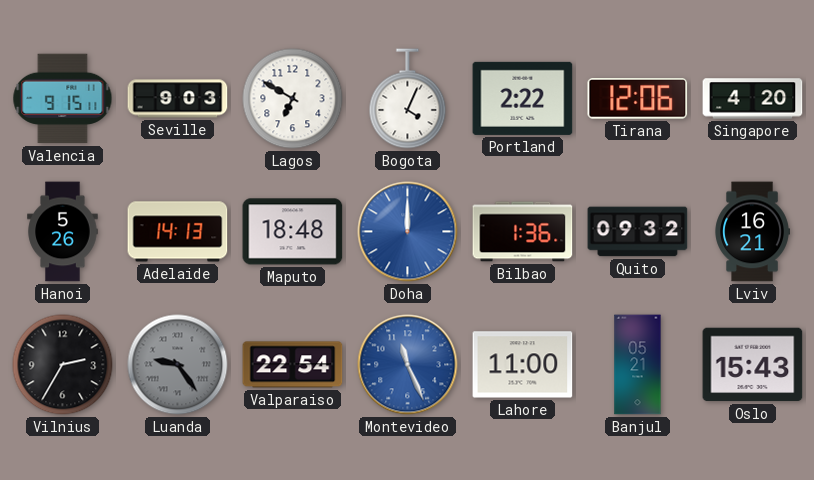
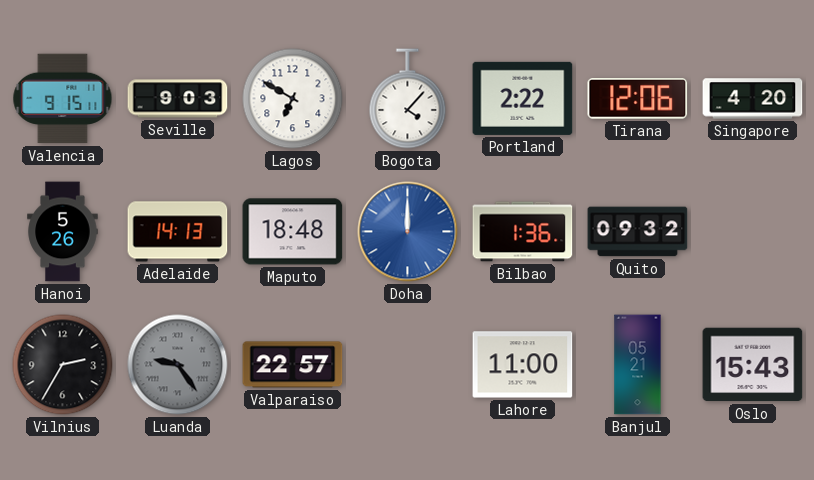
Bogota: 4:04 -> 4:07 (408, 99)
Lviv: 16:21 -> none (752, 232)
Valparaiso: 22:54 -> 22:57 (293, 365)
Montevideo: 11:26 -> none (408, 365)
